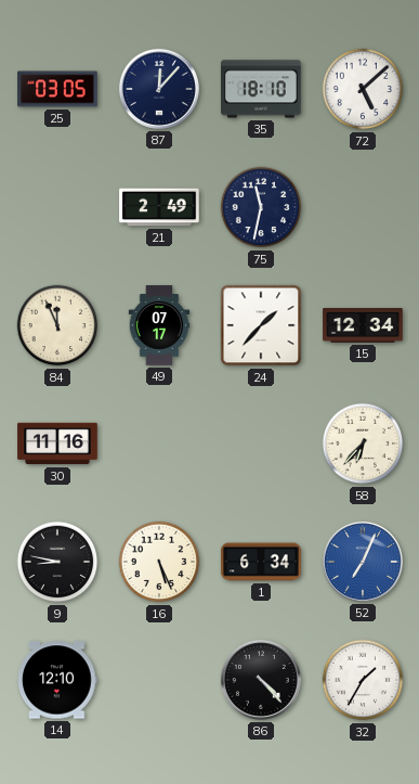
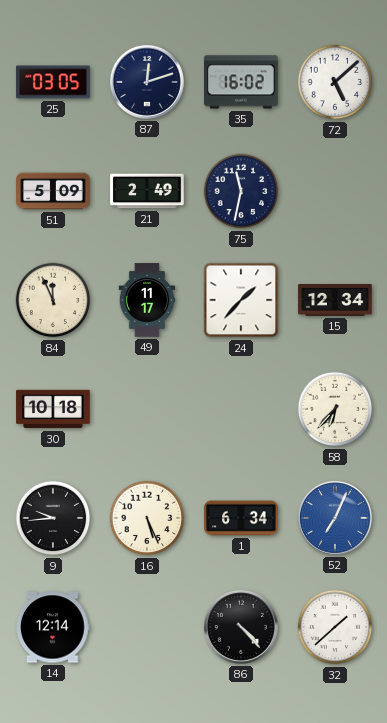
87: 12:07 -> 12:12 (147, 82)
35: 18:10 -> 16:02 (241, 82)
51: none -> 5:09 (53, 191)
49: 07:17 -> 11:17 (147, 300)
30: 11:16 -> 10:18 (53, 409)
9: 8:47 -> 9:44 (53, 518)
14: 12:10 -> 12:14 (54, 627)
32: 1:35 -> 1:38 (335, 627)
